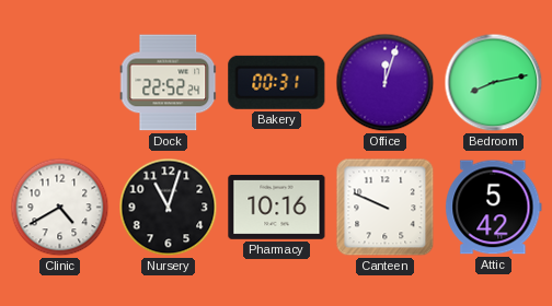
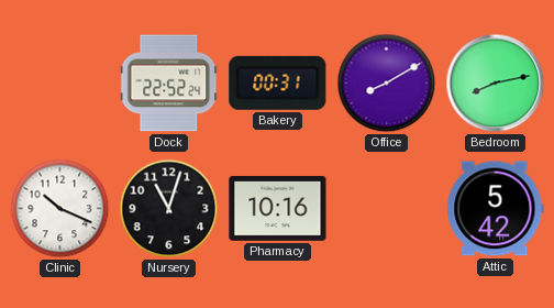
Office: 12:03 -> 8:10 (387, 84)
Clinic: 4:40 -> 10:19 (60, 209)
Canteen: 9:49 -> none (386, 208)
